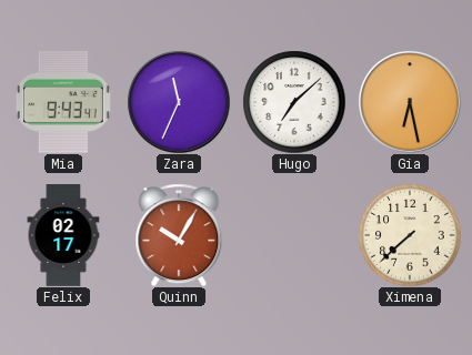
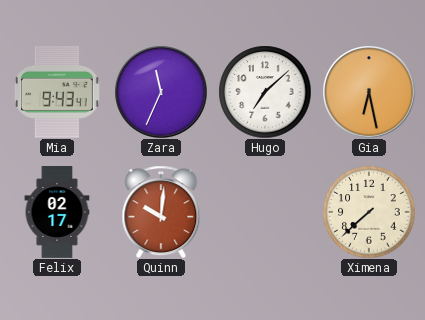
Quinn: 10:05 -> 10:01 (161, 212)
